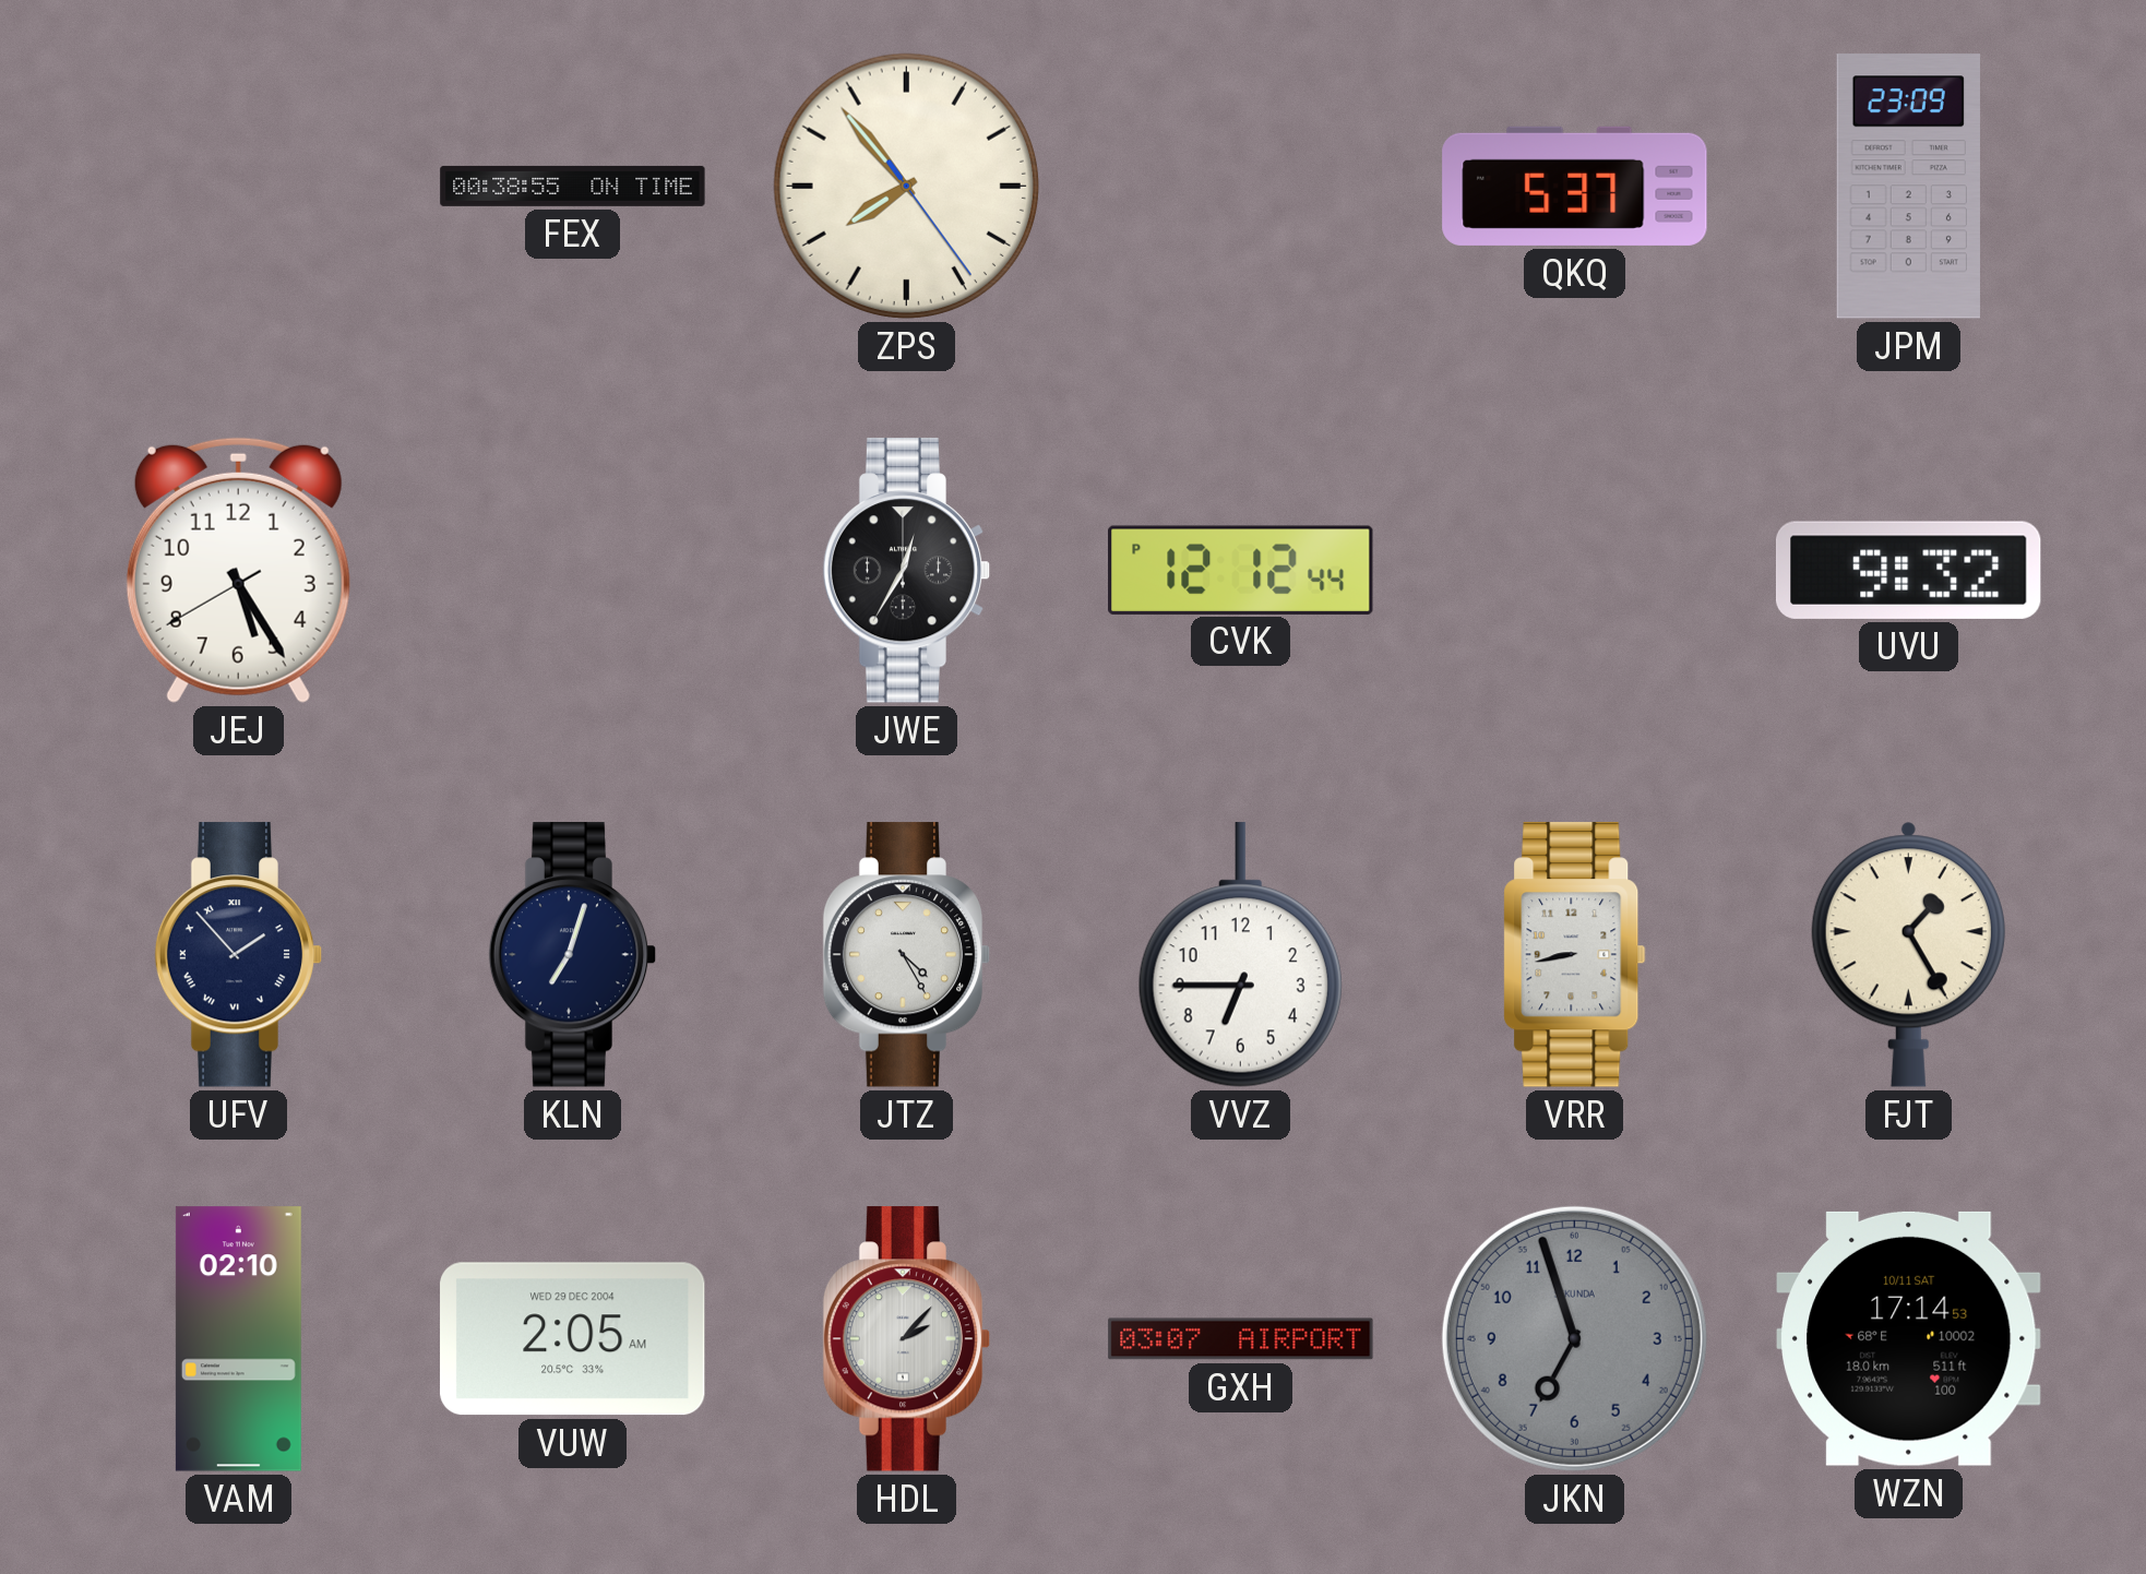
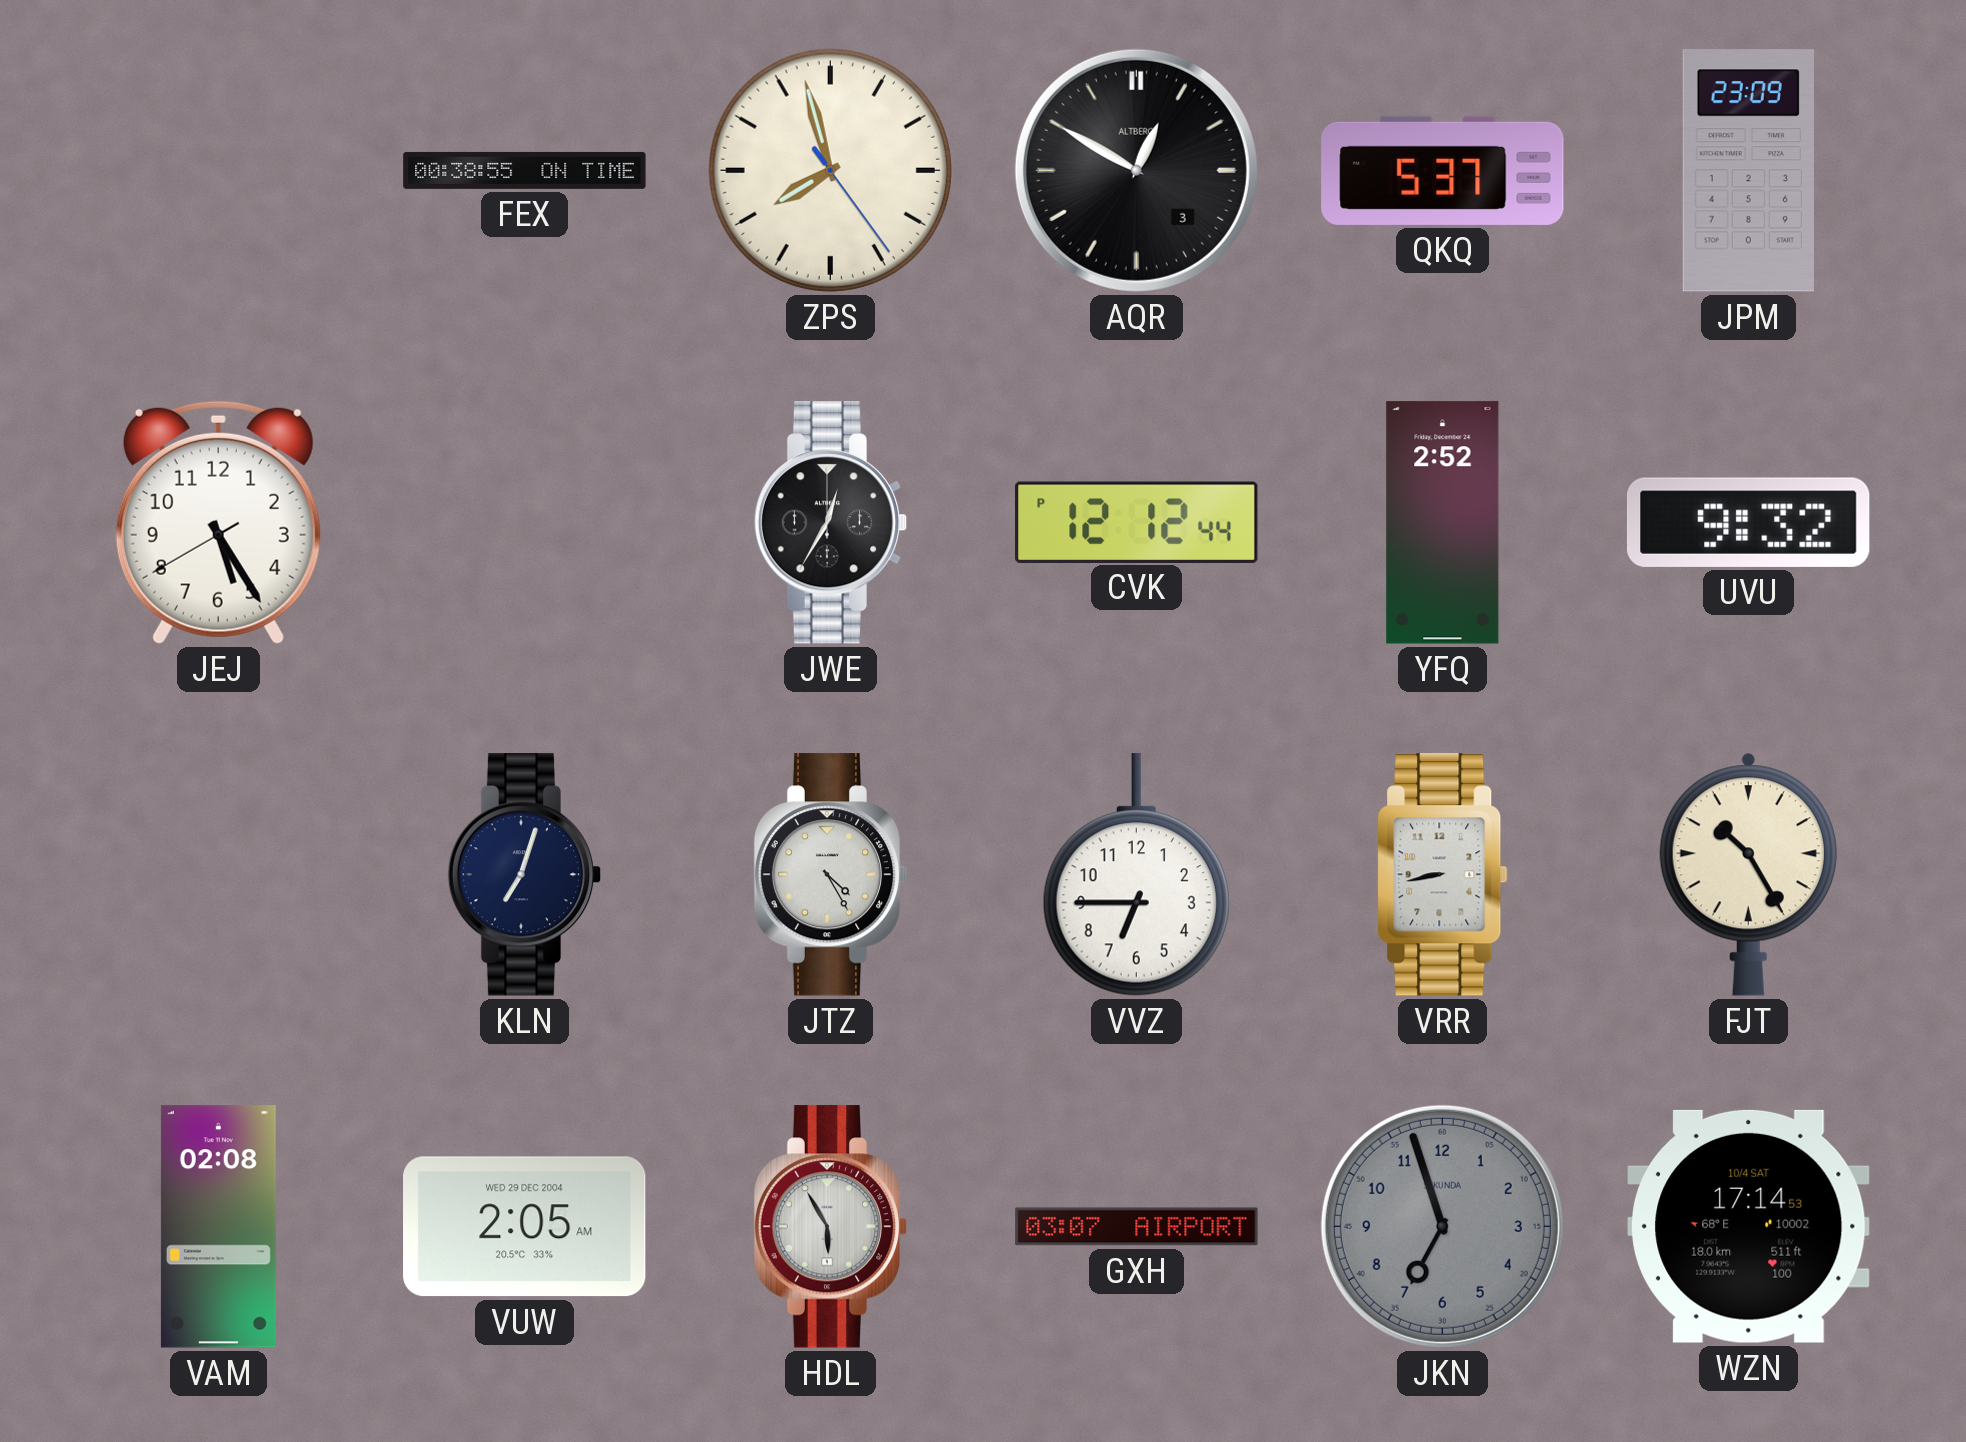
ZPS: 7:53 -> 7:57 (830, 170)
AQR: none -> 12:50 (1136, 170)
YFQ: none -> 2:52 (1443, 523)
UFV: 1:53 -> none (239, 955)
FJT: 1:25 -> 10:25 (1748, 874)
VAM: 02:10 -> 02:08 (218, 1227)
HDL: 2:07 -> 5:55 (831, 1227)
WZN date: 10/11 SAT -> 10/4 SAT (1749, 1226)
